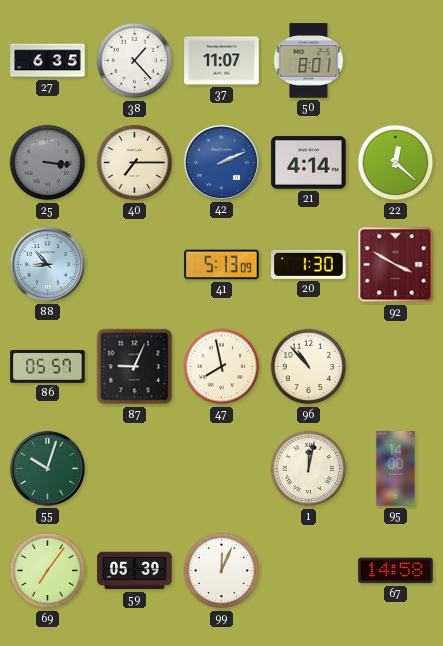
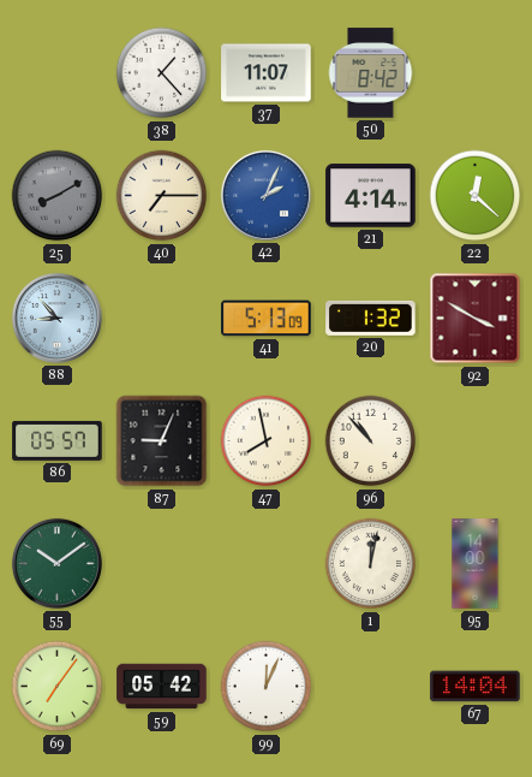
27: 6:35 -> none (48, 61)
50: 8:01 -> 8:42 (371, 73)
25: 3:16 -> 8:10 (58, 196)
42: 2:11 -> 2:04 (265, 195)
20: 1:30 -> 1:32 (371, 318)
55: 10:03 -> 10:09 (56, 563)
59: 05:39 -> 05:42 (162, 687)
67: 14:58 -> 14:04 (476, 687)
